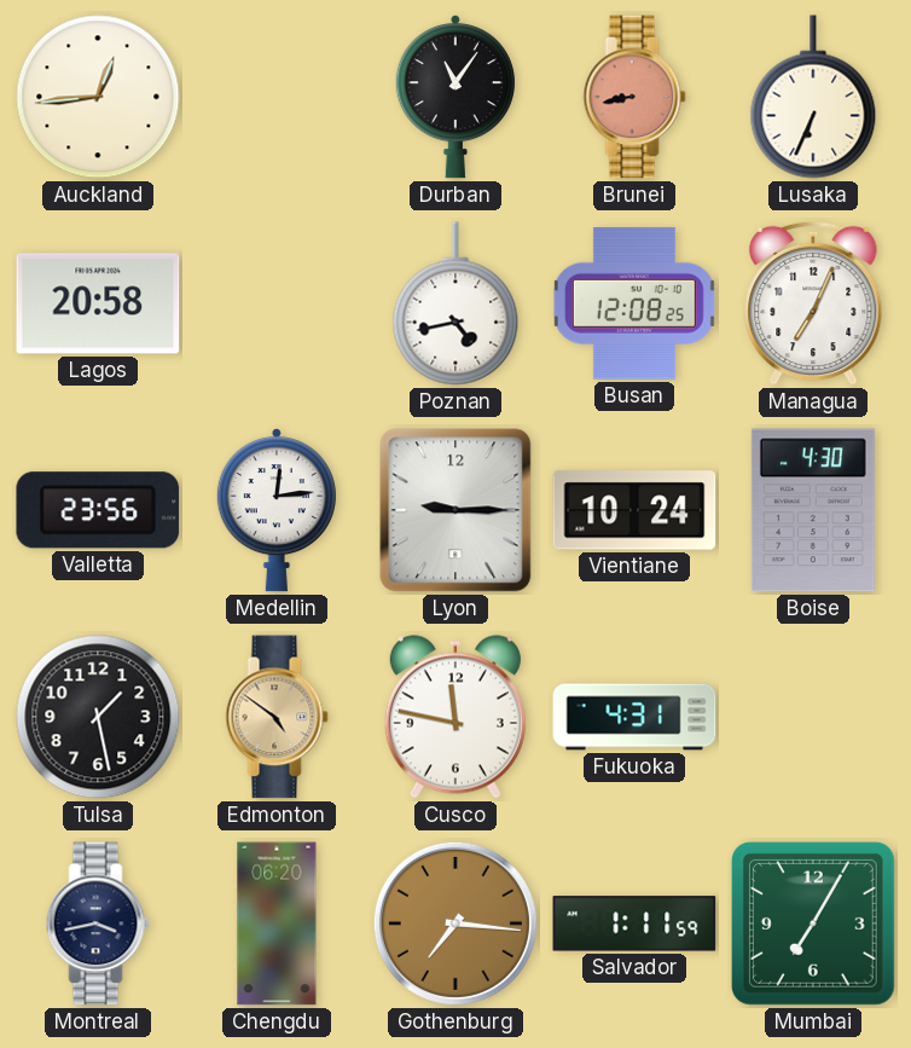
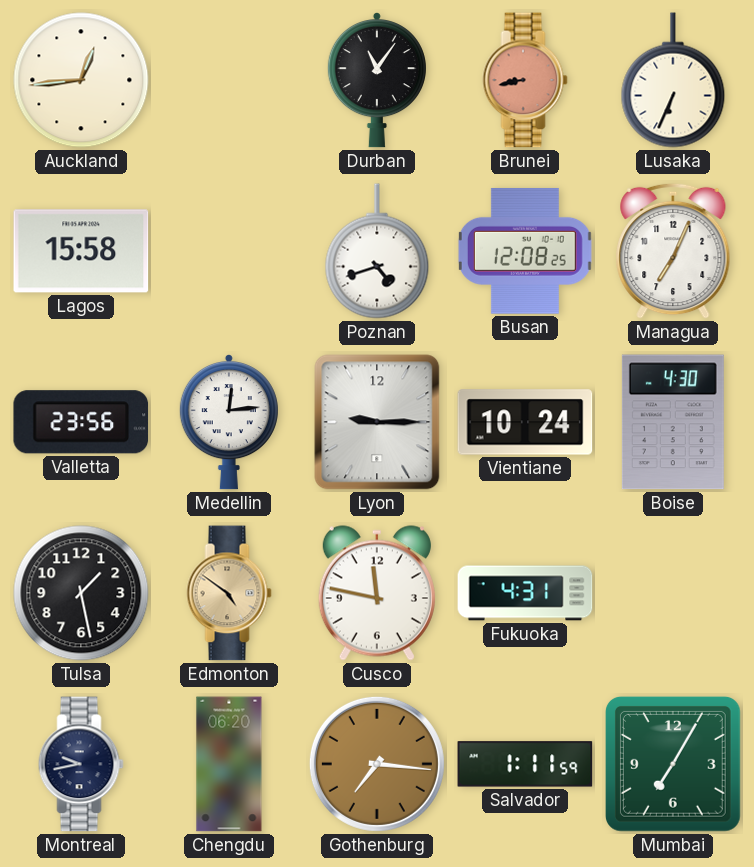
Lagos: 20:58 -> 15:58 (81, 251)
Poznan: 4:43 -> 4:42 (377, 251)
Montreal: 3:43 -> 9:43 (81, 764)
